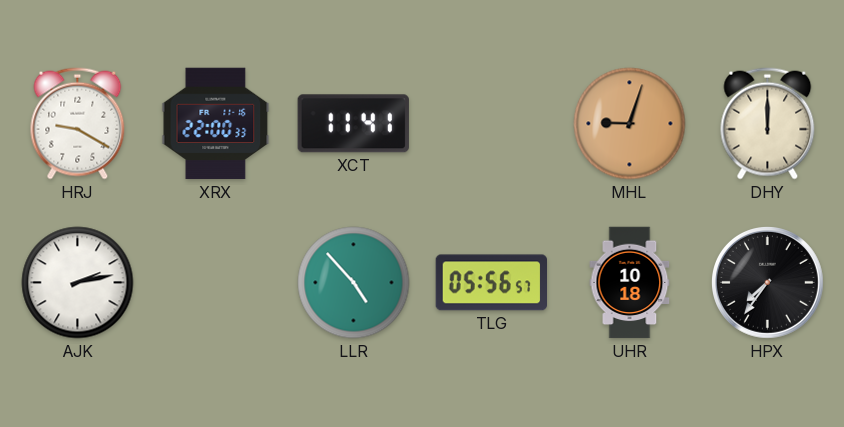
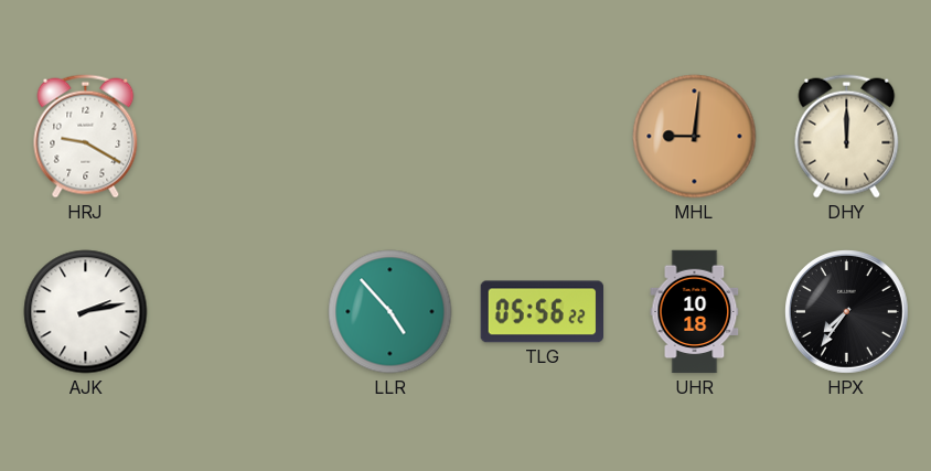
XRX: 22:00 -> none (216, 124)
XCT: 11:41 -> none (353, 124)
MHL: 9:03 -> 9:01 (695, 137)
TLG: 05:56:57 -> 05:56:22 (543, 312)
